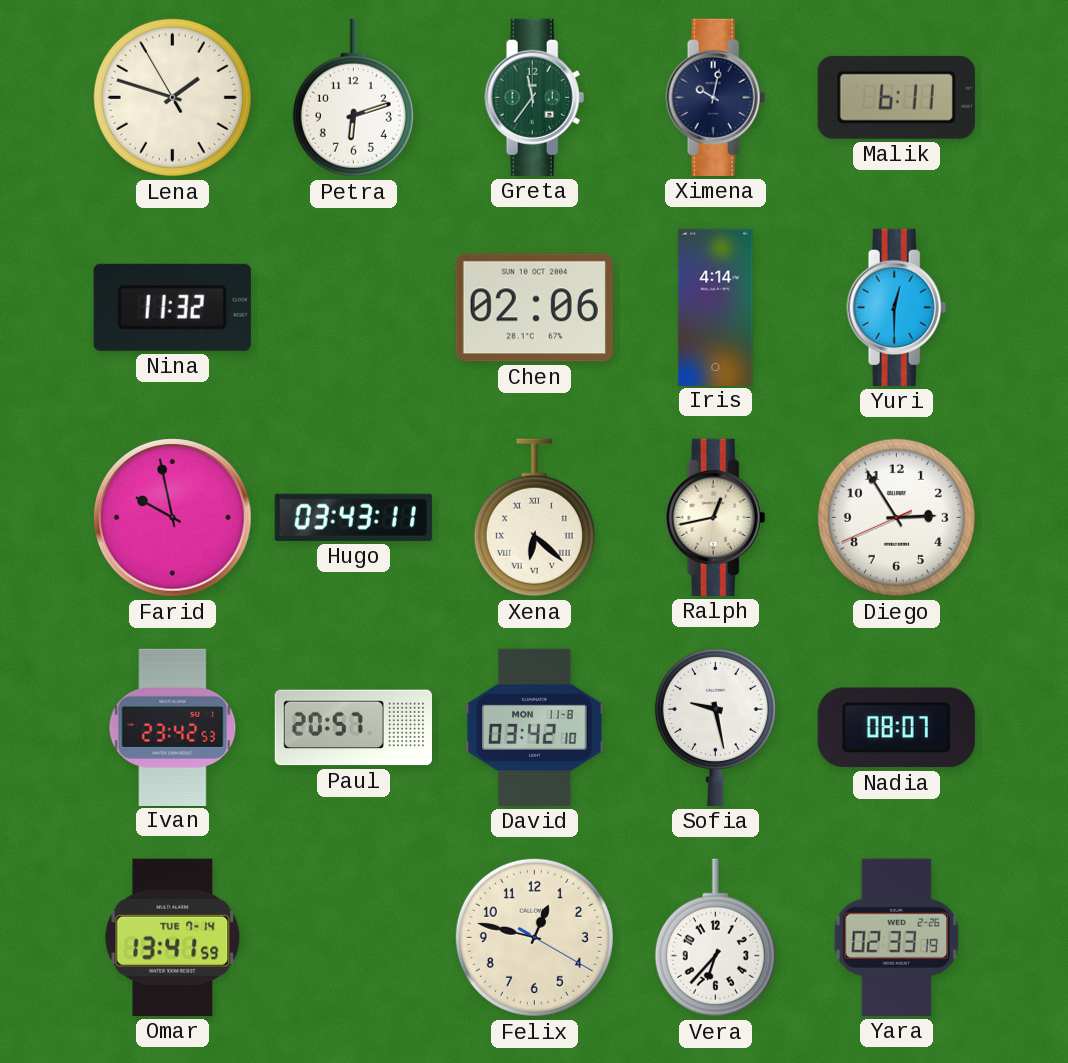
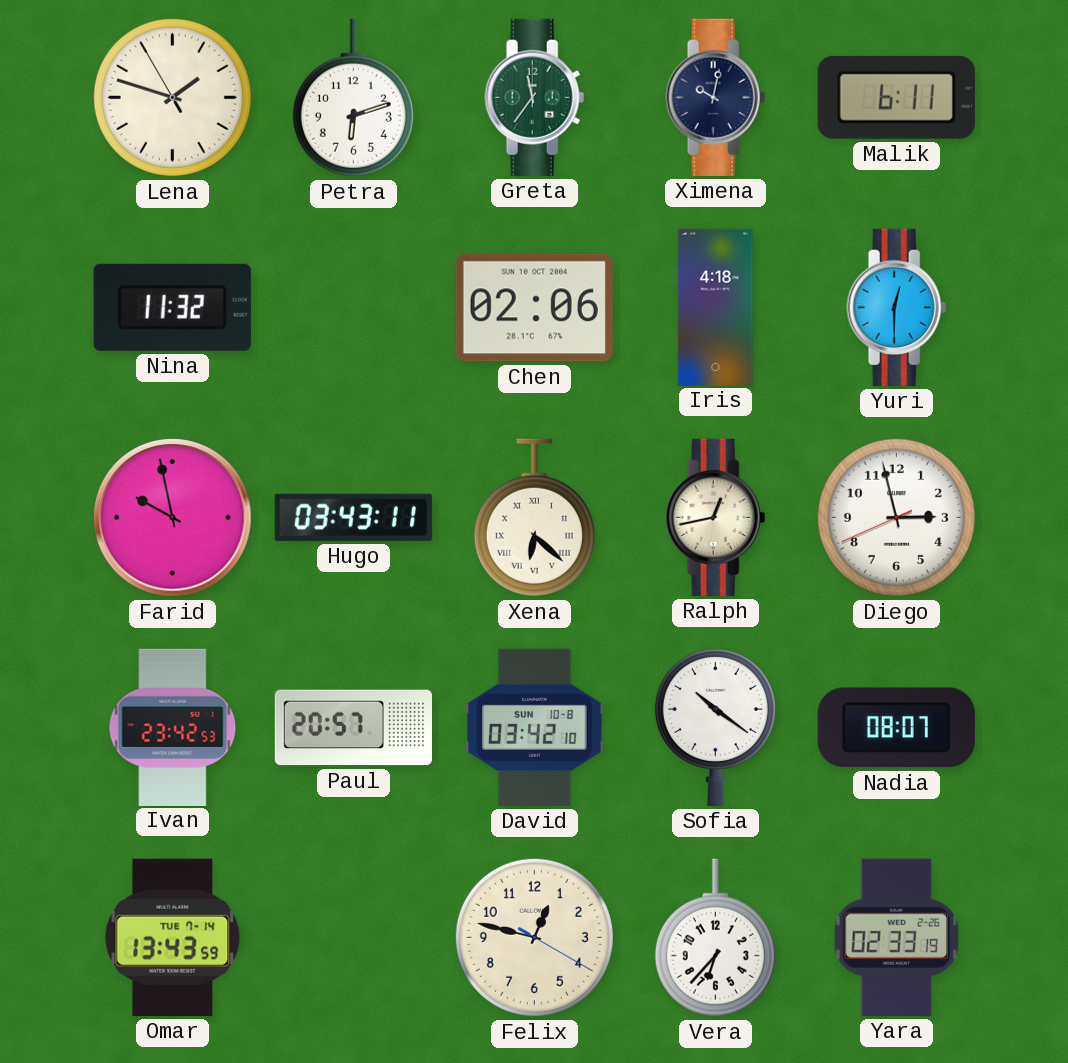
Iris: 4:14 -> 4:18 (716, 307)
Diego: 2:54 -> 2:57 (896, 517)
David date: MON 11-8 -> SUN 10-8 (535, 727)
Sofia: 9:28 -> 10:21 (715, 727)
Omar: 13:41 -> 13:43 (173, 937)
